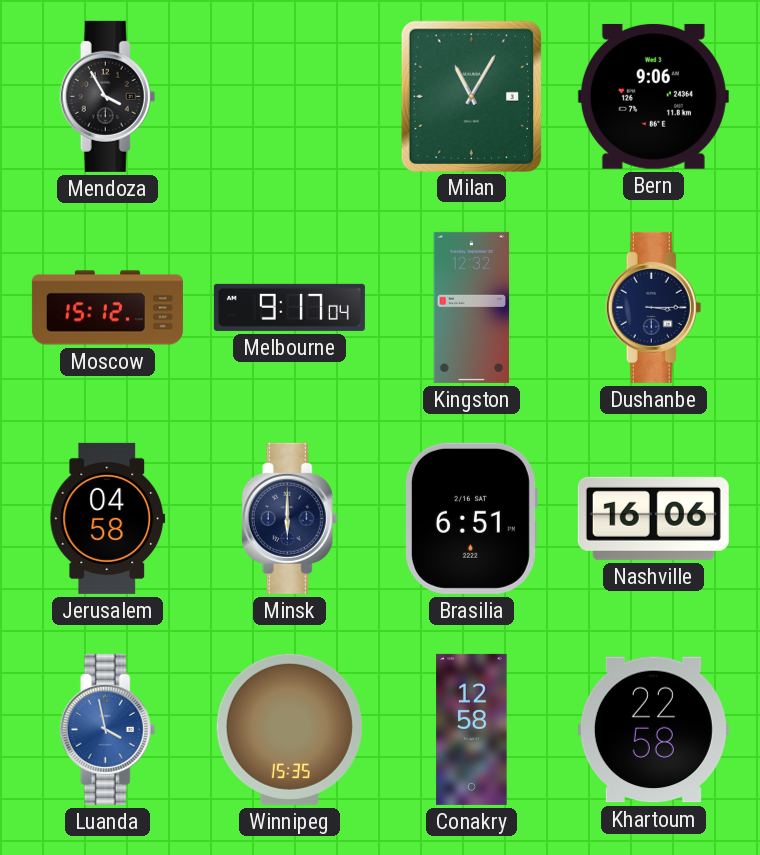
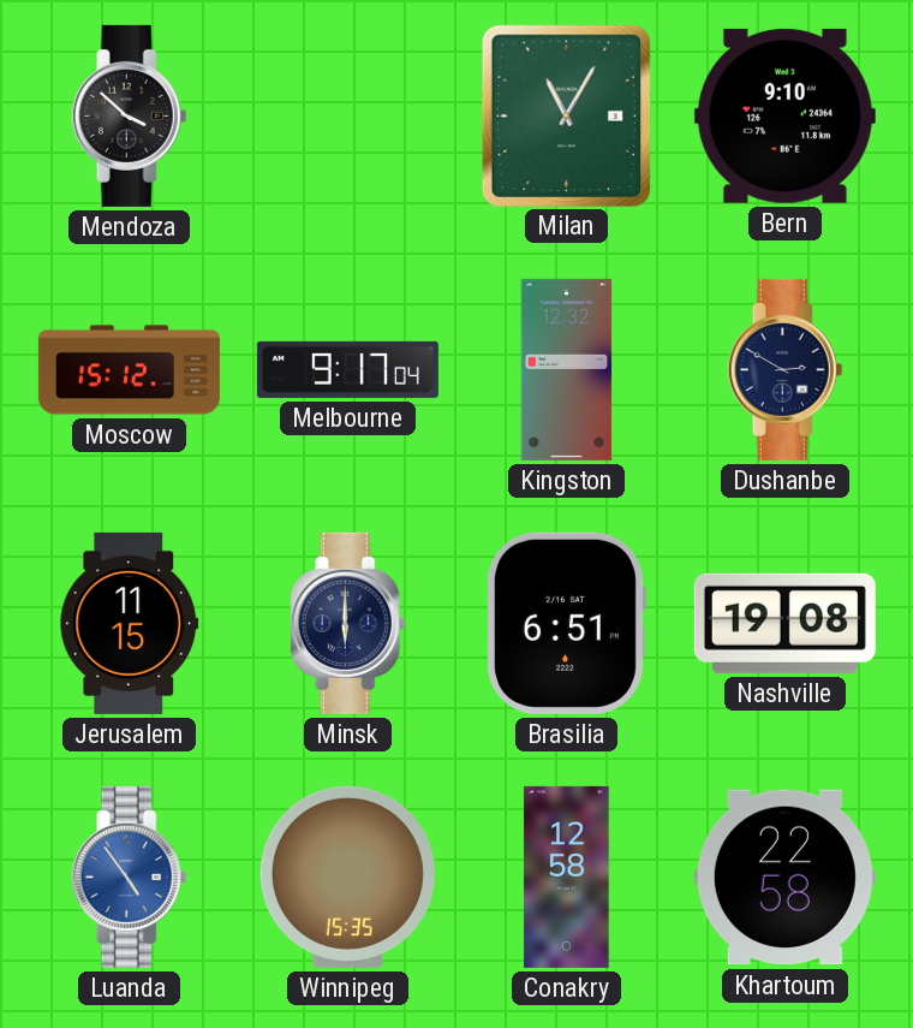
Mendoza: 3:55 -> 3:52 (130, 115)
Bern: 9:06 -> 9:10 (784, 115)
Dushanbe: 3:15 -> 2:50 (786, 369)
Jerusalem: 04:58 -> 11:15 (130, 623)
Nashville: 16:06 -> 19:08 (784, 623)
Luanda: 3:58 -> 4:54 (130, 877)
